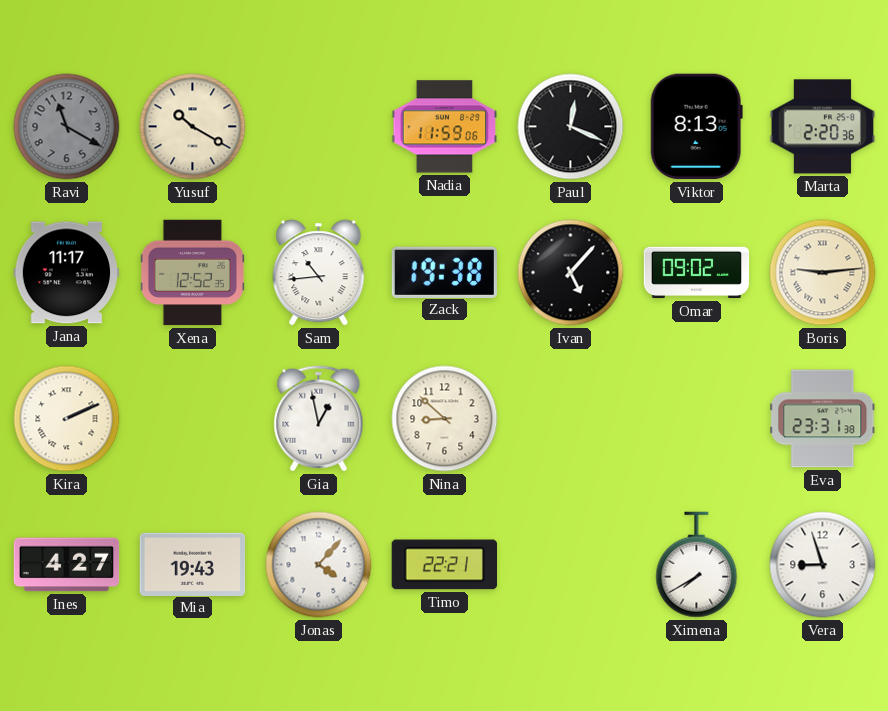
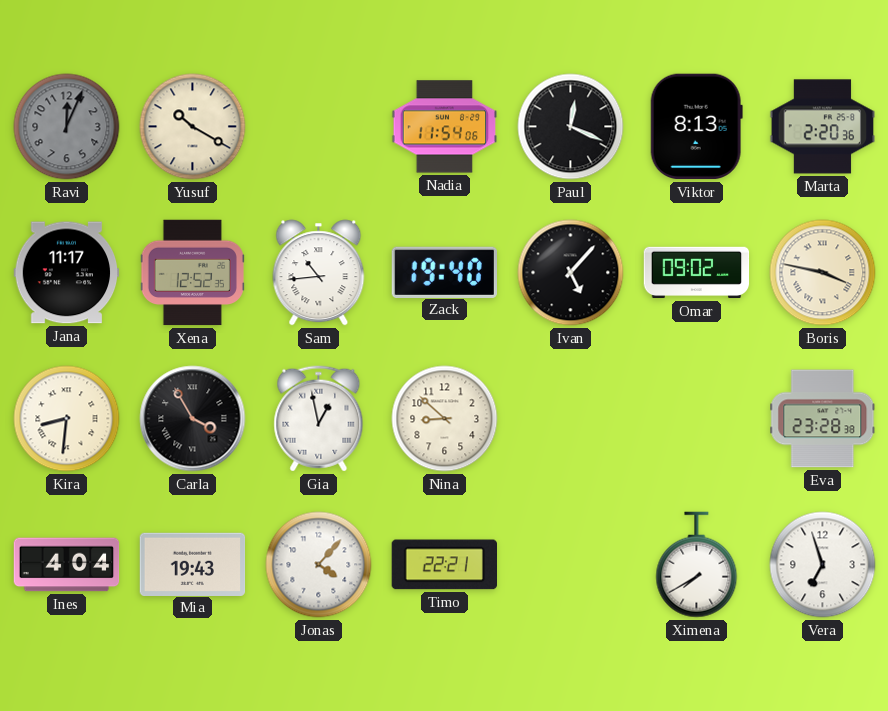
Ravi: 11:20 -> 12:04 (67, 127)
Nadia: 11:59 -> 11:54 (445, 127)
Zack: 19:38 -> 19:40 (444, 272)
Boris: 9:14 -> 3:47 (823, 273)
Kira: 2:11 -> 8:31 (67, 419)
Carla: none -> 3:55 (193, 419)
Eva: 23:31 -> 23:28 (823, 419)
Ines: 4:27 -> 4:04 (67, 565)
Vera: 8:57 -> 6:57 (823, 565)
